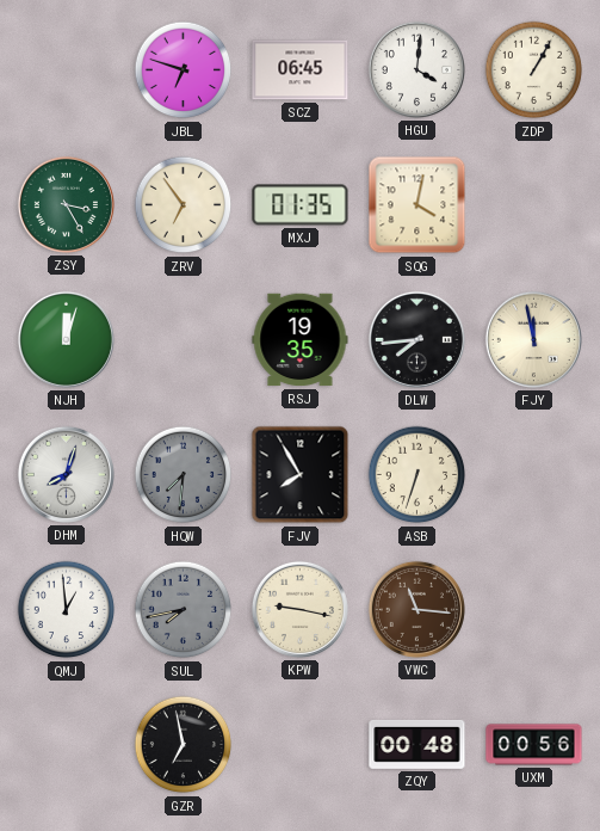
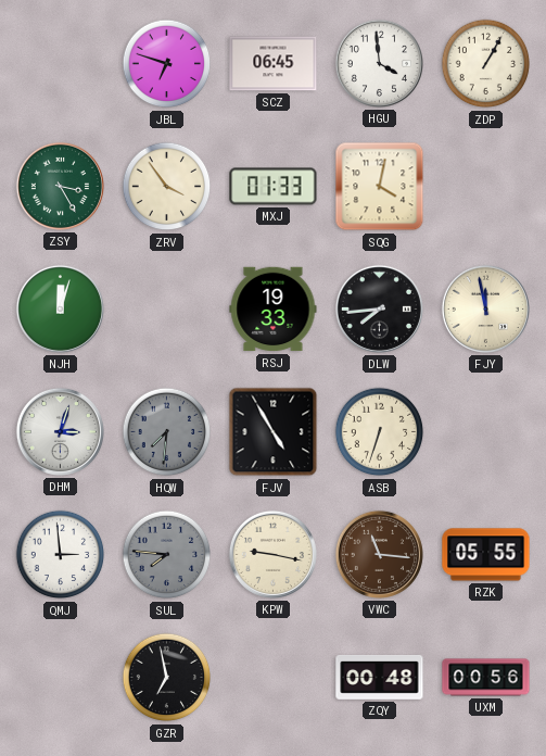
HGU: 4:01 -> 3:59 (379, 63)
ZRV: 6:54 -> 3:54 (167, 187)
MXJ: 01:35 -> 01:33 (274, 187)
RSJ: 19:35 -> 19:33 (274, 310)
DHM: 8:03 -> 3:03 (60, 431)
FJV: 7:55 -> 4:55 (274, 432)
QMJ: 12:59 -> 2:59 (61, 555)
SUL: 7:43 -> 7:46 (167, 555)
RZK: none -> 05:55 (486, 555)
